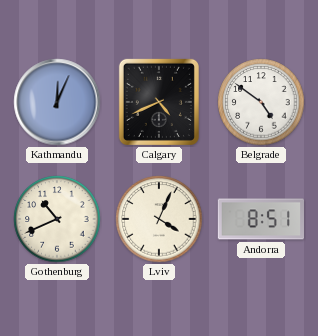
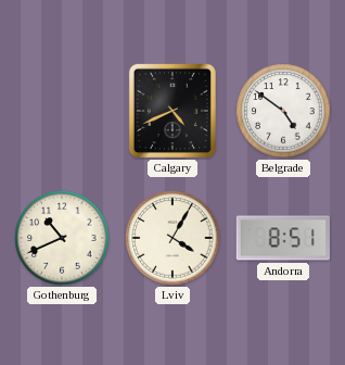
Kathmandu: 12:04 -> none (57, 102)
Lviv: 4:04 -> 4:05 (173, 238)
